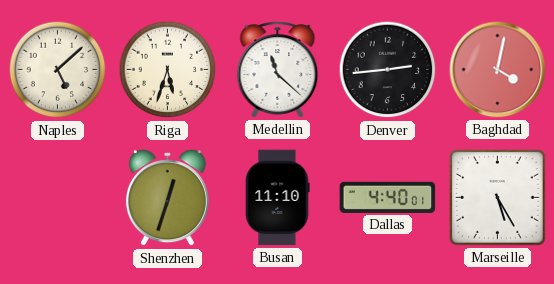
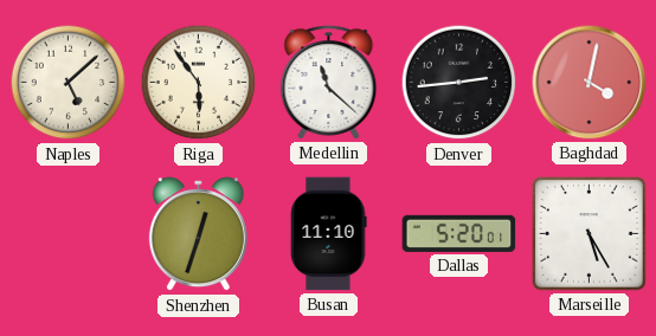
Riga: 5:33 -> 5:54 (199, 83)
Dallas: 4:40 -> 5:20 (459, 233)
